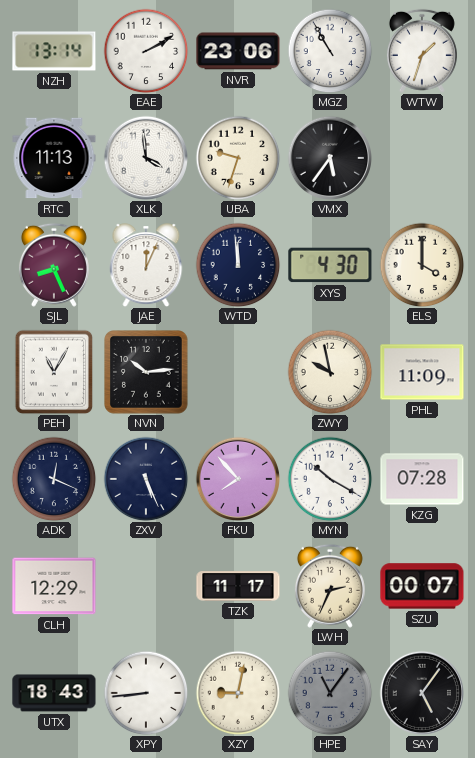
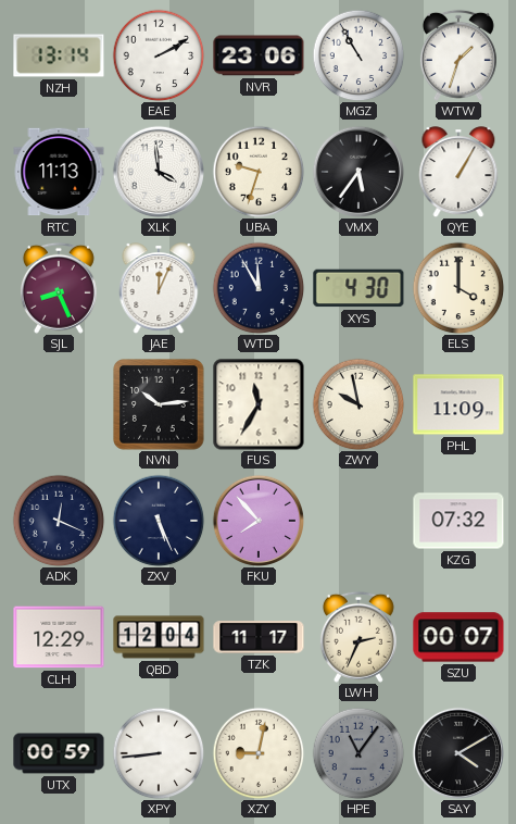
QYE: none -> 1:05 (458, 172)
WTD: 11:59 -> 11:55 (259, 288)
PEH: 11:05 -> none (54, 372)
FUS: none -> 11:35 (259, 404)
MYN: 10:20 -> none (330, 479)
KZG: 07:28 -> 07:32 (458, 521)
QBD: none -> 12:04 (159, 637)
UTX: 18:43 -> 00:59 (59, 753)
SAY: 5:06 -> 4:10 (457, 752)
